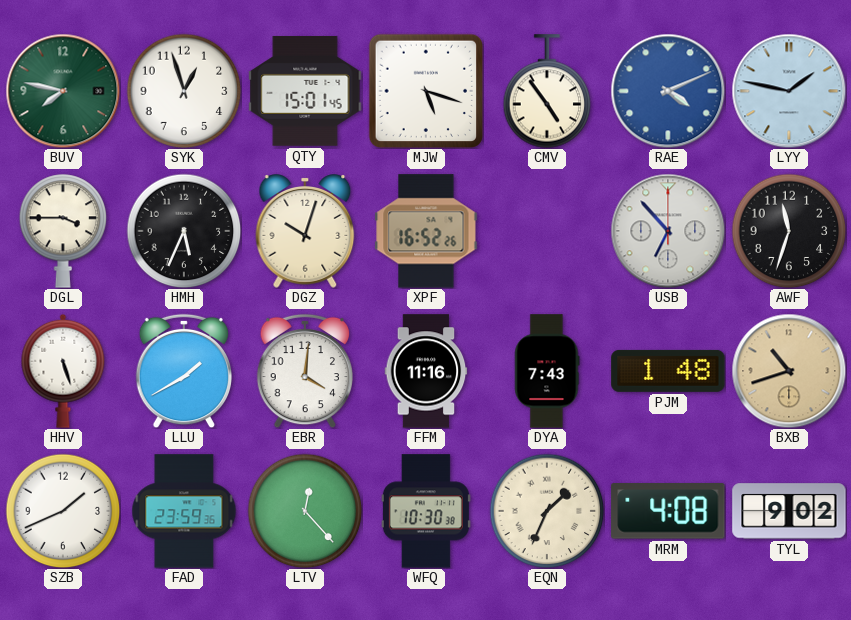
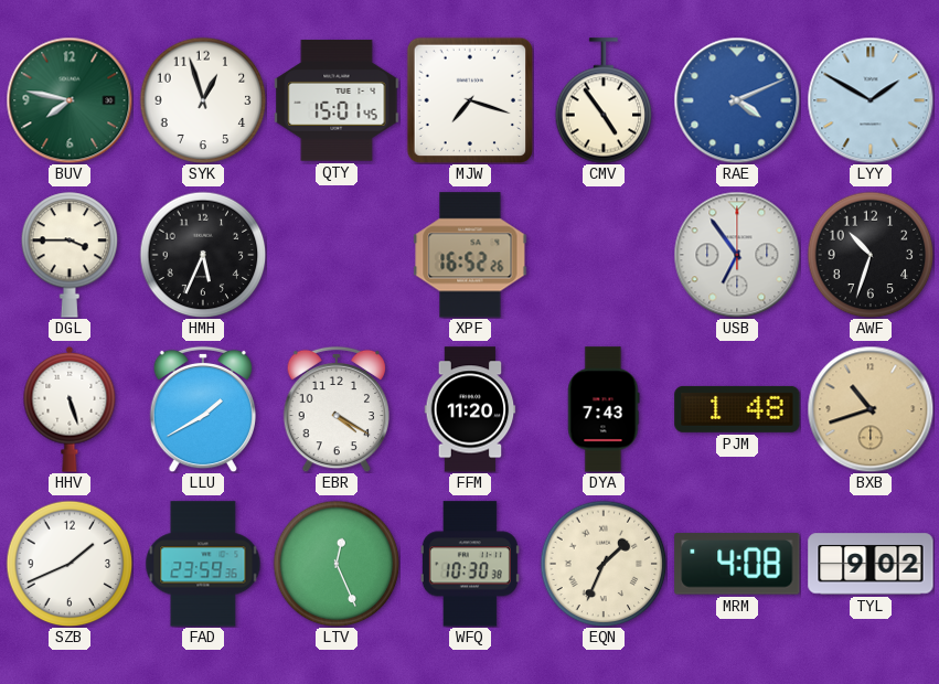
MJW: 5:18 -> 7:18 (470, 100)
LYY: 1:47 -> 1:50 (871, 100)
DGZ: 10:03 -> none (305, 231)
USB: 6:53 -> 6:54 (737, 255)
AWF: 11:33 -> 10:33 (871, 255)
EBR: 4:01 -> 4:20 (335, 409)
FFM: 11:16 -> 11:20 (470, 409)
LTV: 12:23 -> 12:26 (337, 564)
